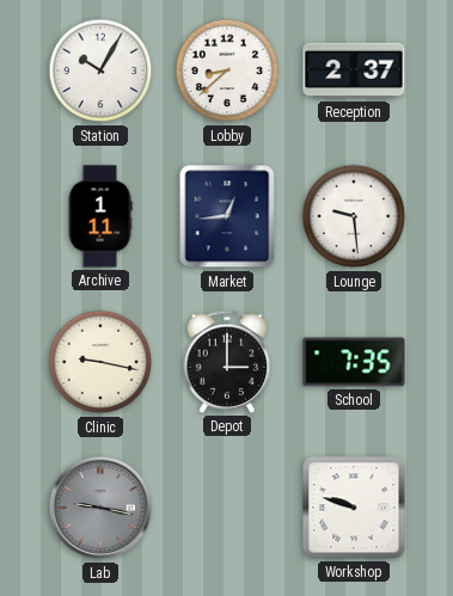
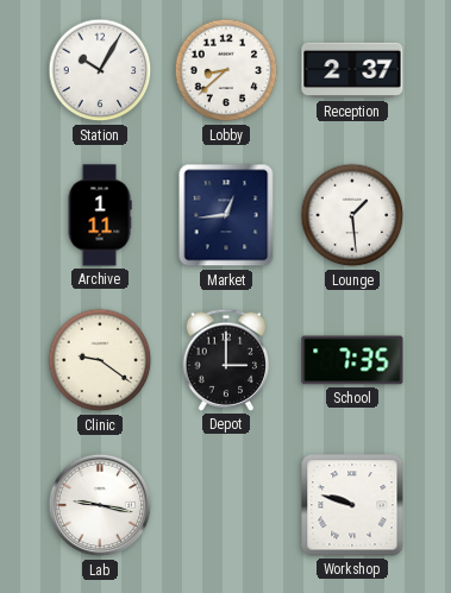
Lounge: 9:29 -> 1:29 (352, 215)
Clinic: 9:17 -> 9:21 (100, 360)
Lab dial: grey -> white (100, 505)
